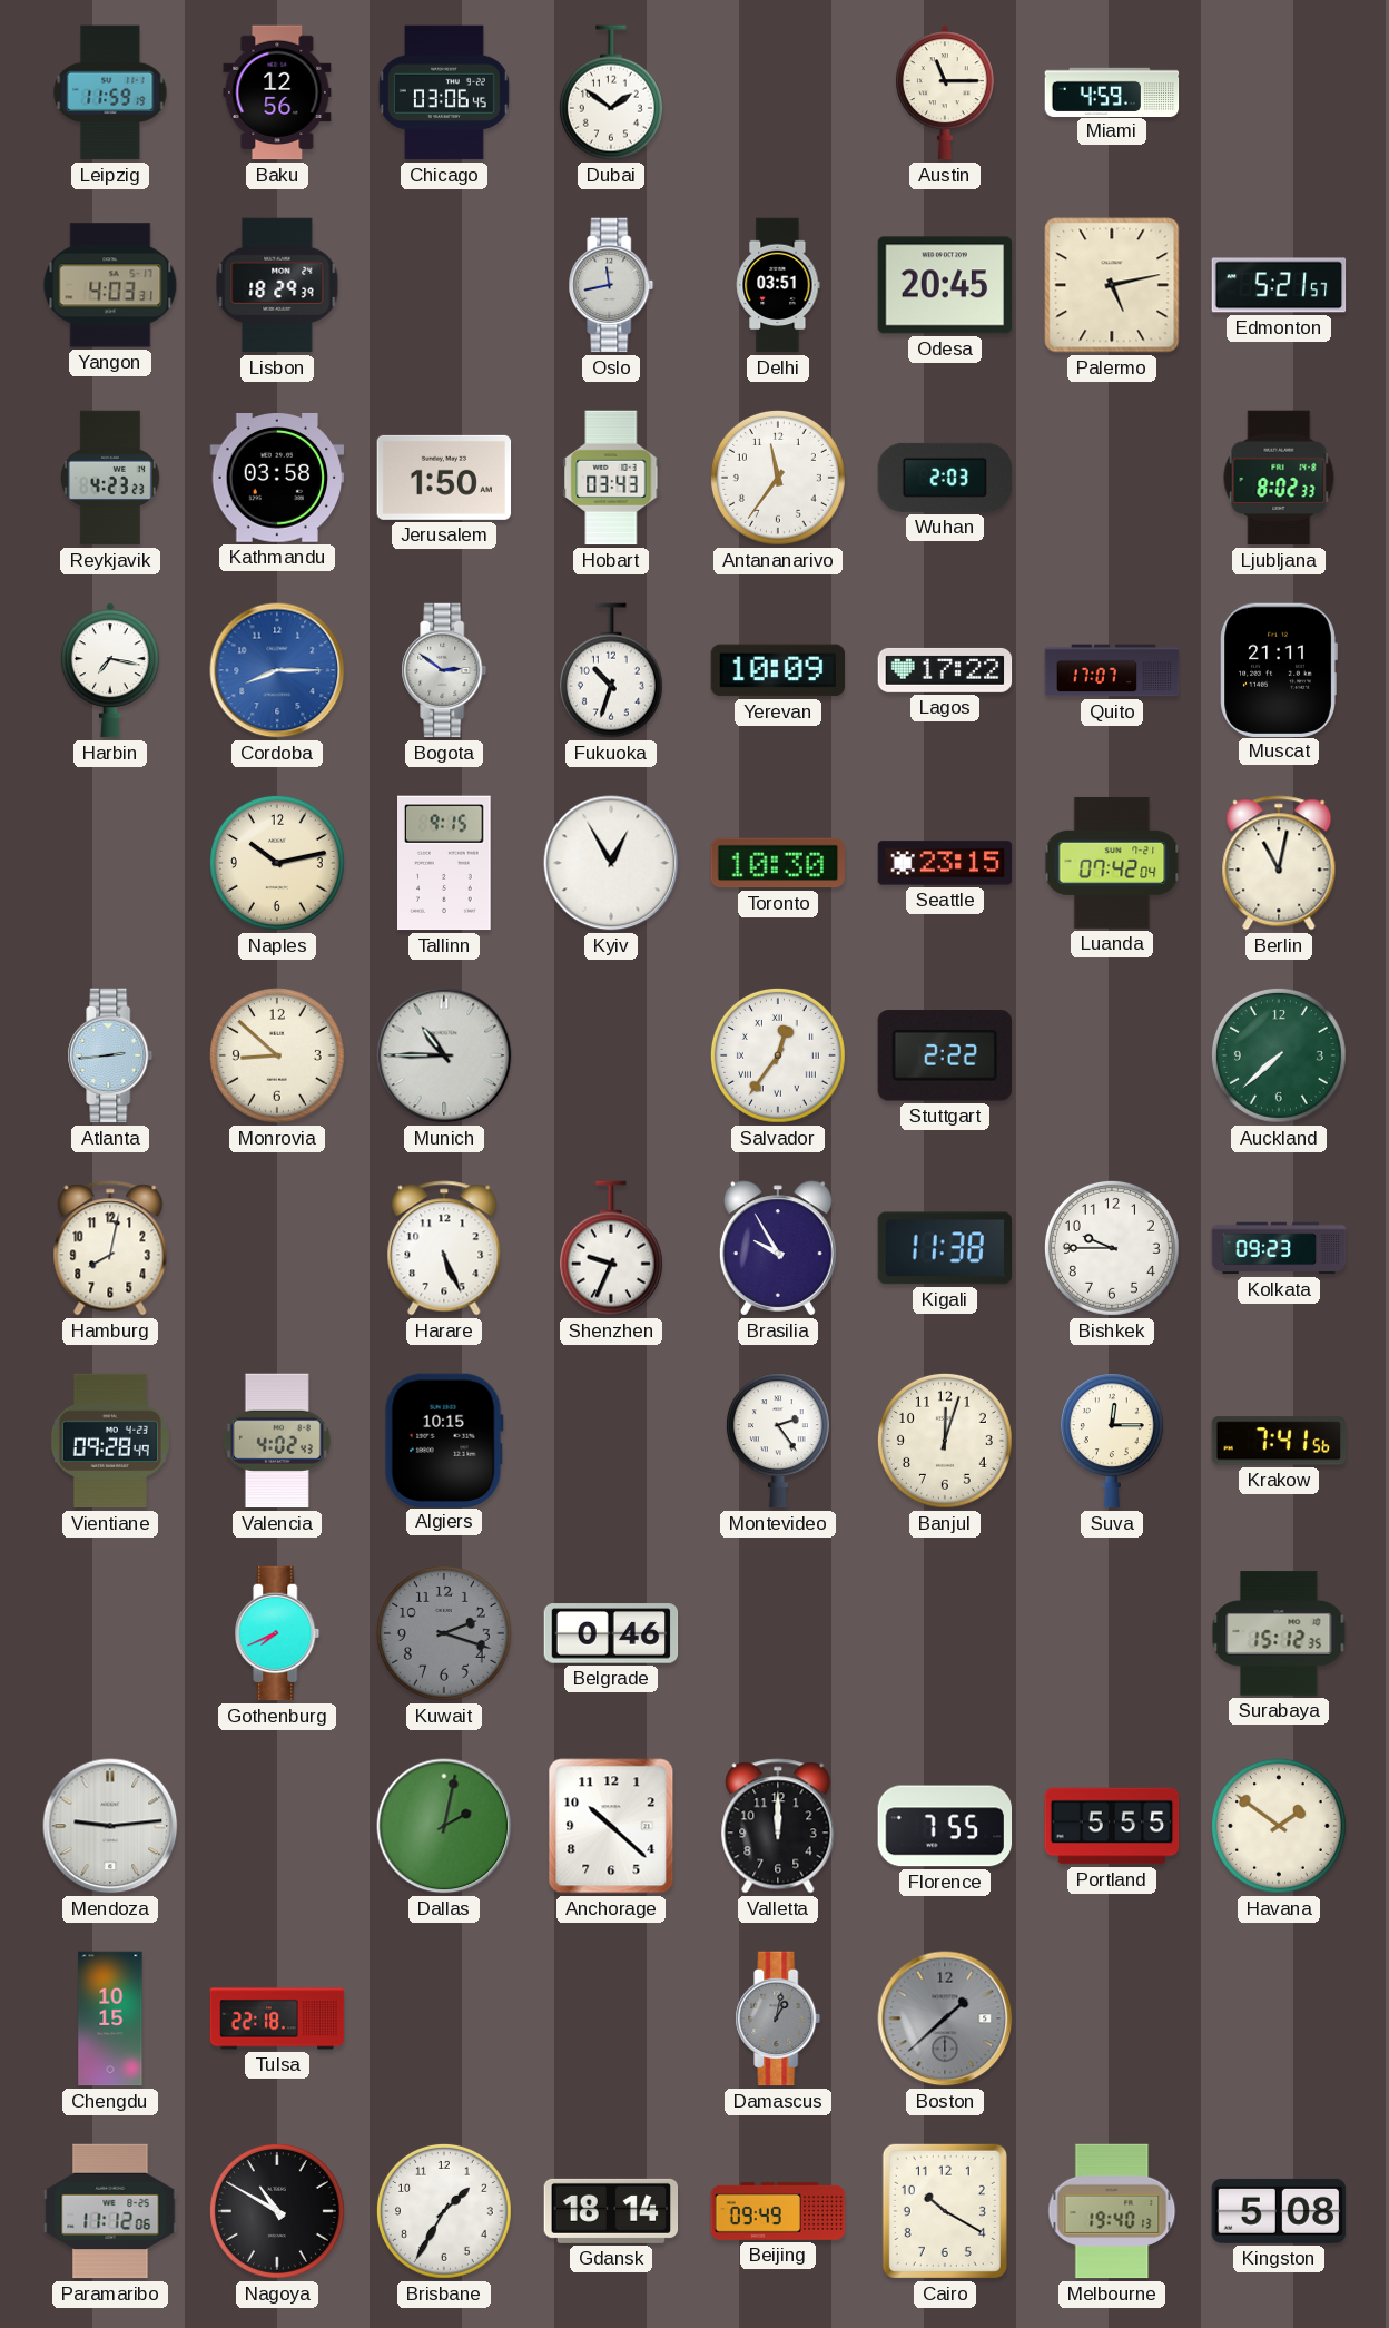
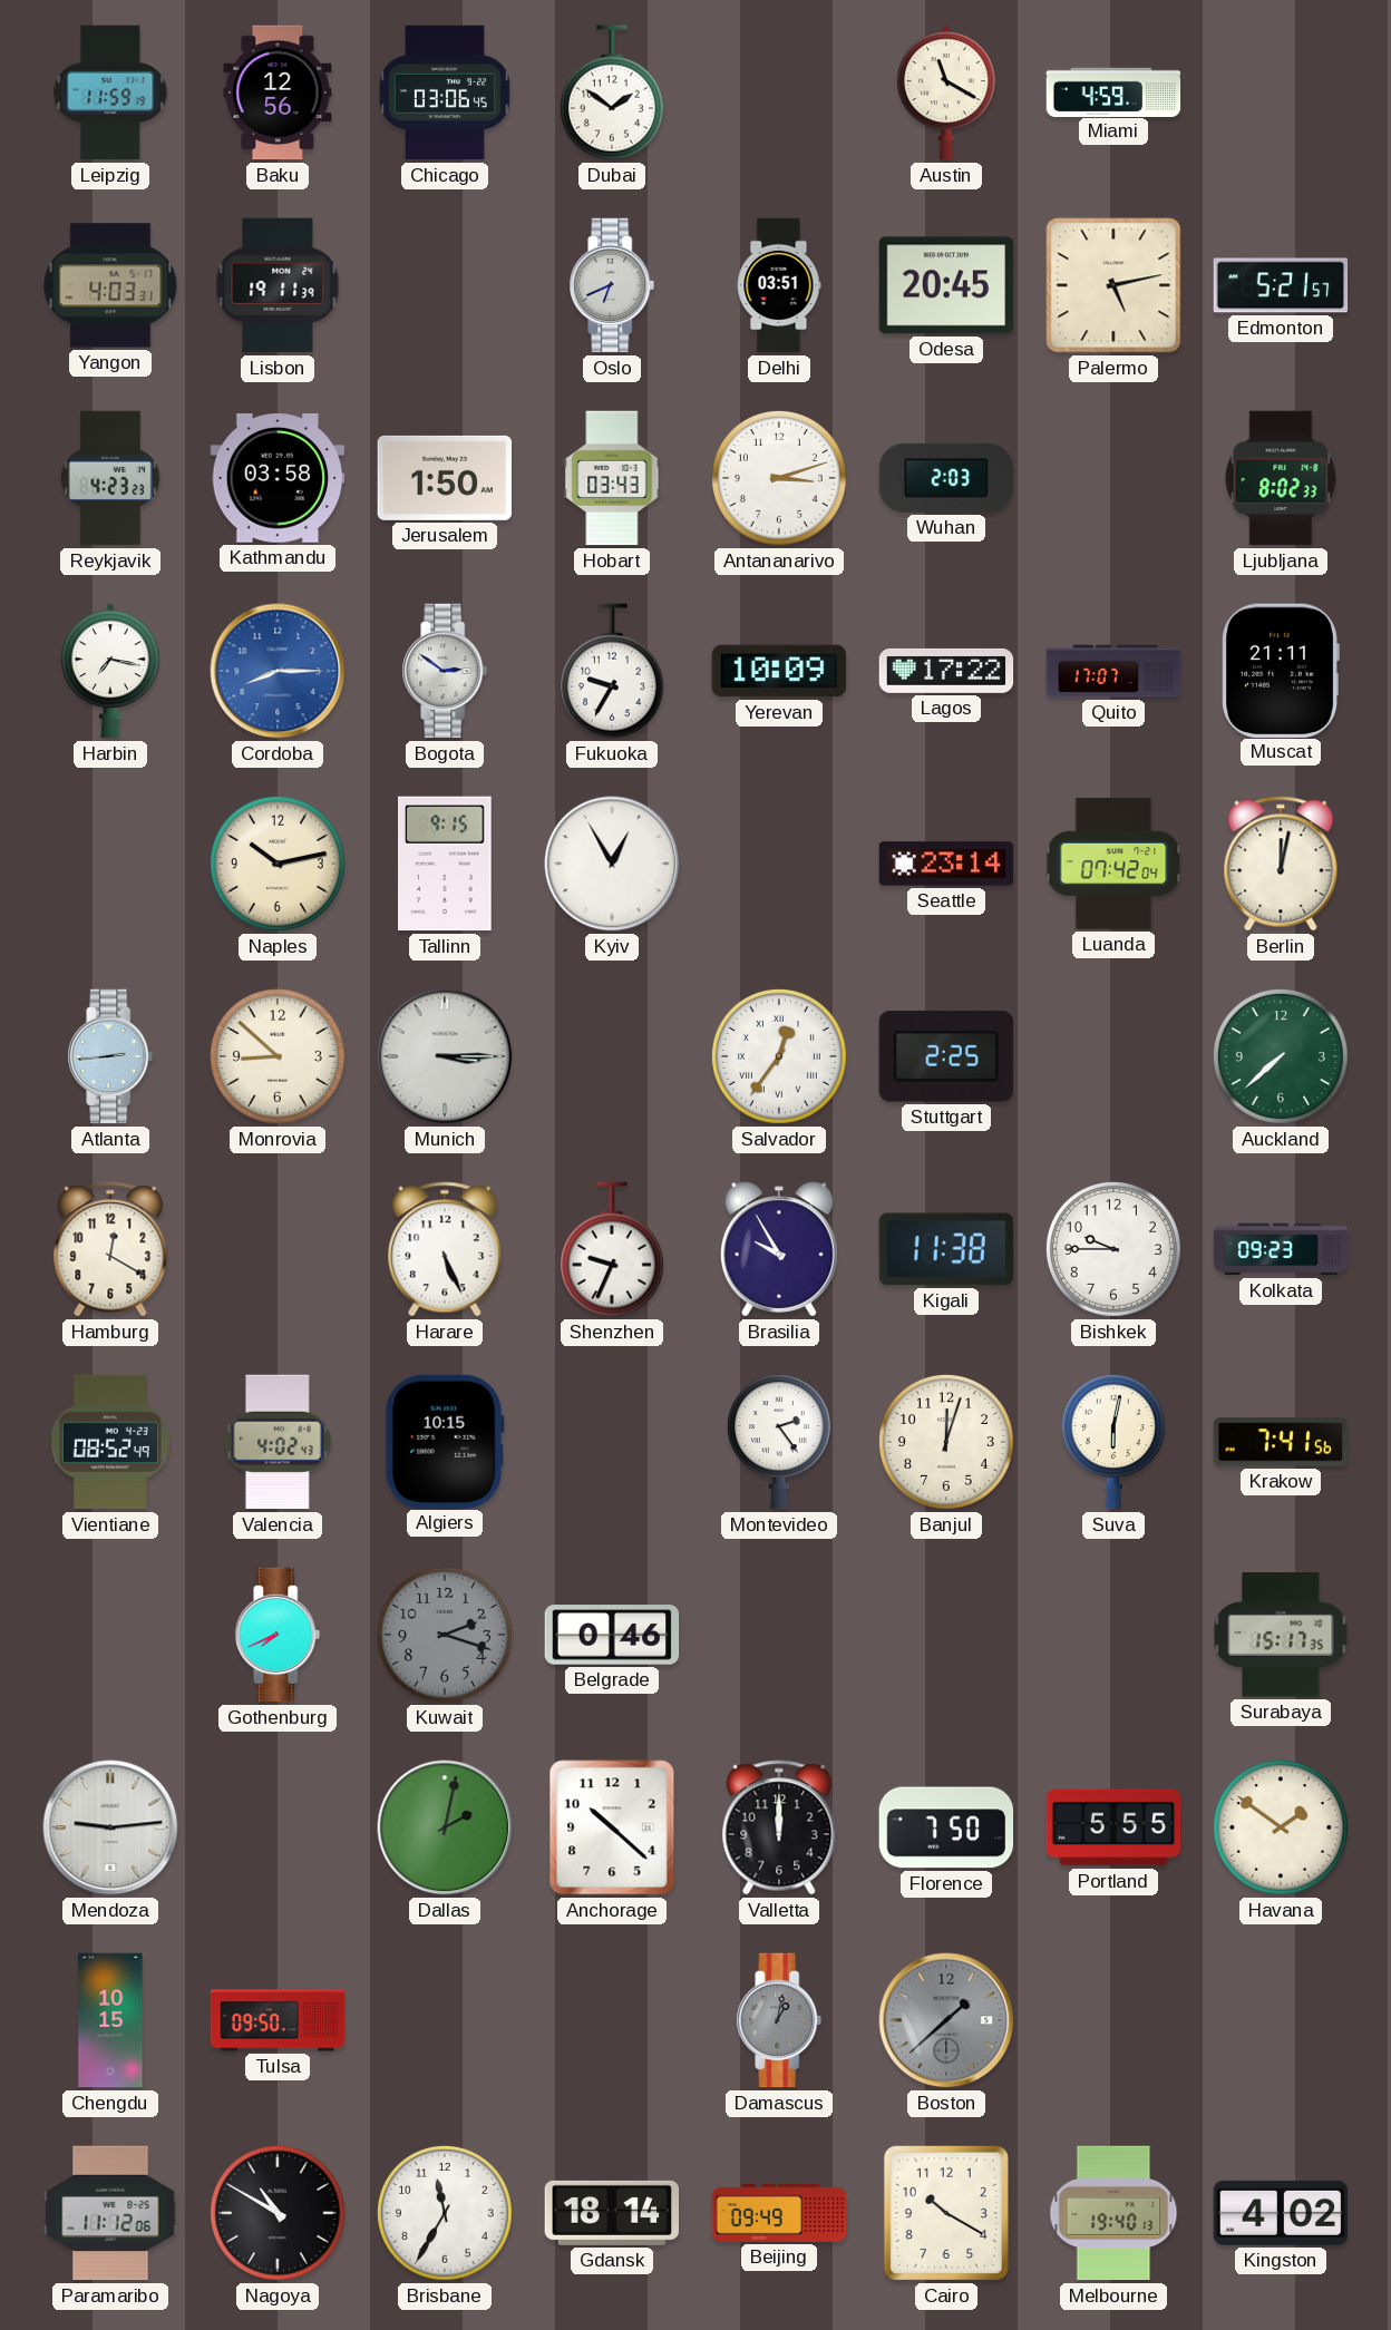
Austin: 11:15 -> 11:20 (946, 92)
Lisbon: 18:29 -> 19:11 (278, 285)
Oslo: 11:43 -> 6:41 (612, 285)
Antananarivo: 11:36 -> 3:12 (779, 478)
Fukuoka: 10:33 -> 9:35 (612, 671)
Toronto: 10:30 -> none (777, 863)
Seattle: 23:15 -> 23:14 (946, 864)
Berlin: 11:02 -> 12:02 (1281, 864)
Munich: 10:45 -> 3:15 (445, 1056)
Stuttgart: 2:22 -> 2:25 (946, 1056)
Hamburg: 8:02 -> 12:20 (110, 1249)
Vientiane: 09:28 -> 08:52 (110, 1442)
Suva: 12:15 -> 6:02 (1113, 1442)
Surabaya: 15:12 -> 15:17 (1281, 1635)
Florence: 7:55 -> 7:50 (946, 1827)
Tulsa: 22:18 -> 09:50 (278, 2020)
Brisbane: 1:35 -> 11:35 (445, 2213)
Kingston: 5:08 -> 4:02 (1281, 2213)
